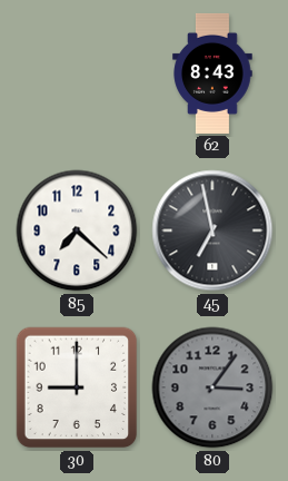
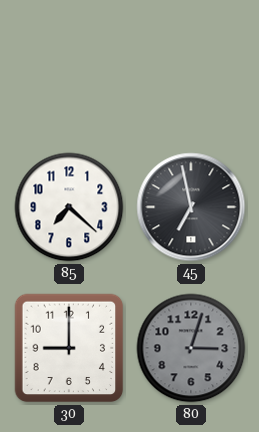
62: 8:43 -> none (212, 73)
80: 3:06 -> 3:03 (191, 348)
